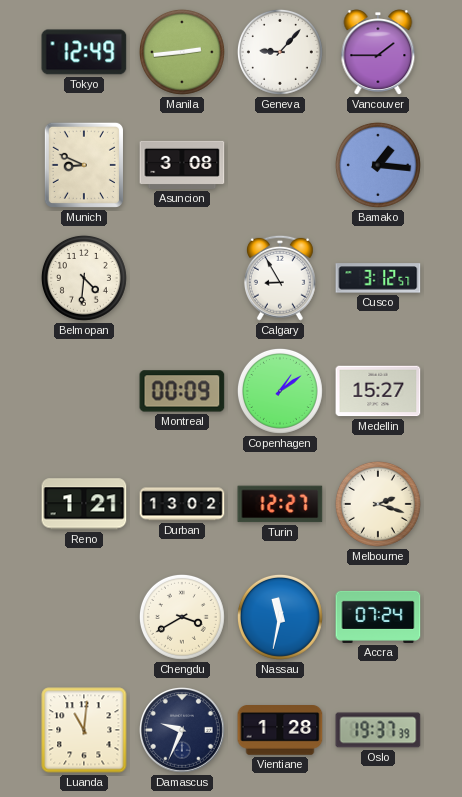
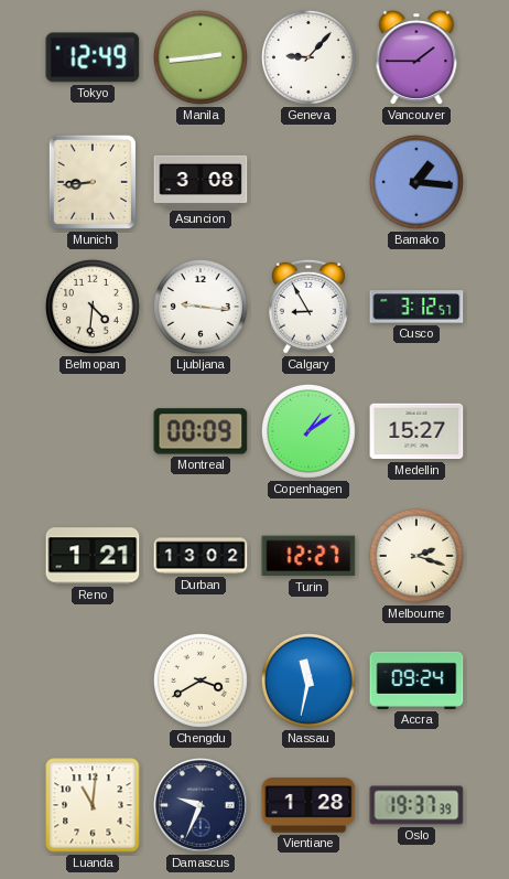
Munich: 8:49 -> 8:44 (93, 182)
Ljubljana: none -> 9:16 (201, 307)
Accra: 07:24 -> 09:24 (416, 680)
